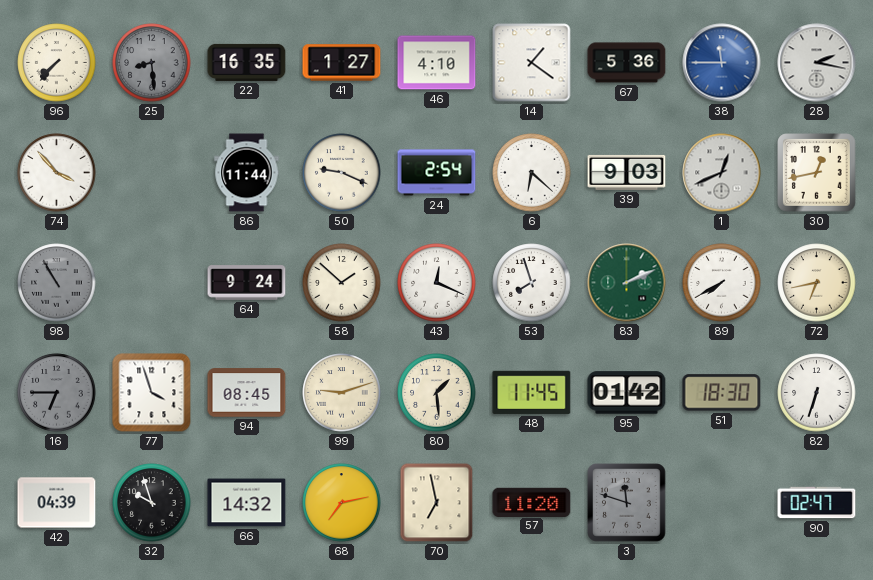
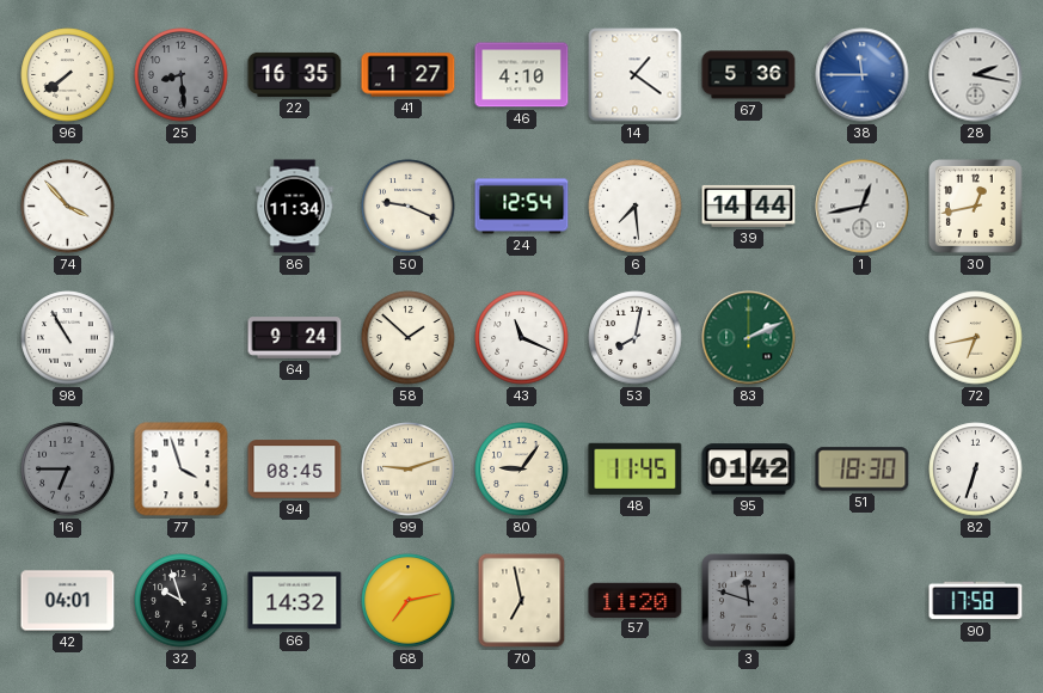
96: 7:37 -> 7:39 (68, 75)
86: 11:44 -> 11:34 (295, 207)
24: 2:54 -> 12:54 (522, 207)
6: 6:22 -> 7:29 (636, 207)
39: 9:03 -> 14:44 (749, 206)
1: 12:41 -> 12:43 (863, 207)
98 dial: grey -> white (68, 338)
43: 12:19 -> 11:19 (522, 338)
53: 7:57 -> 8:02 (636, 338)
89: 7:40 -> none (722, 283)
80: 1:29 -> 9:06 (522, 470)
42: 04:39 -> 04:01 (68, 601)
90: 02:47 -> 17:58 (976, 601)
